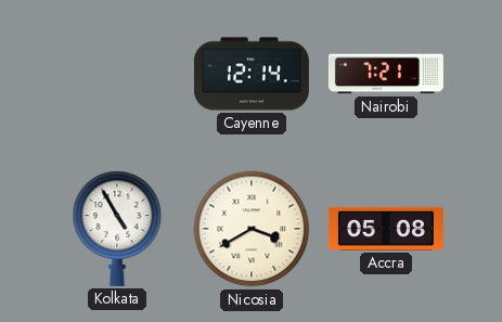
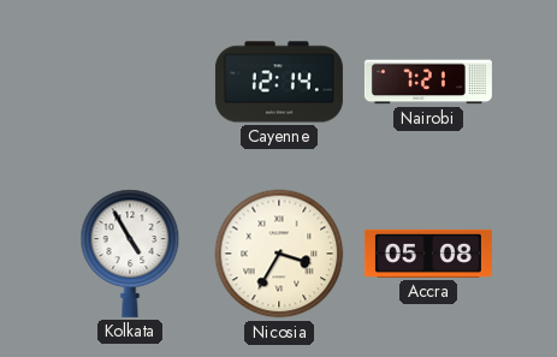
Nicosia: 3:40 -> 3:35 (279, 254)
